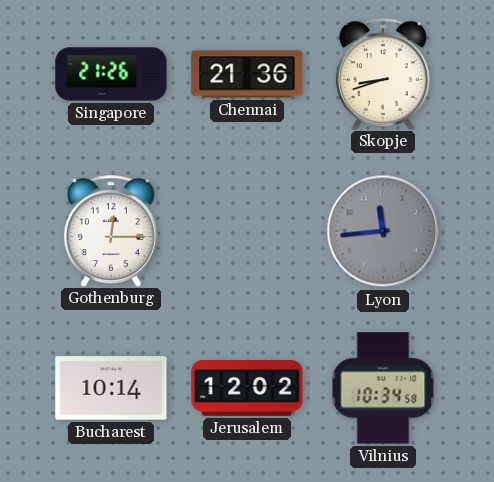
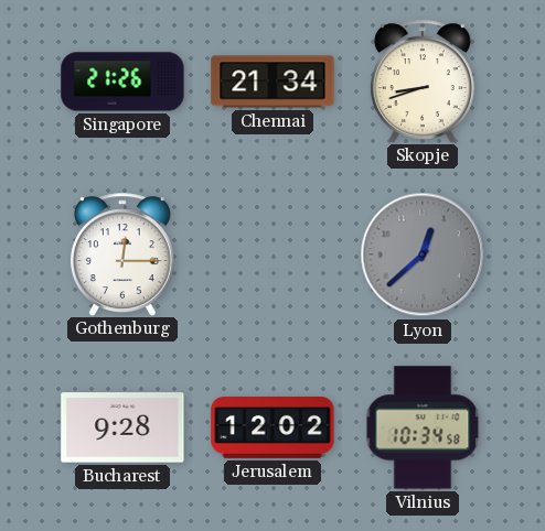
Chennai: 21:36 -> 21:34 (272, 82)
Lyon: 11:44 -> 12:38 (423, 254)
Bucharest: 10:14 -> 9:28 (122, 427)
